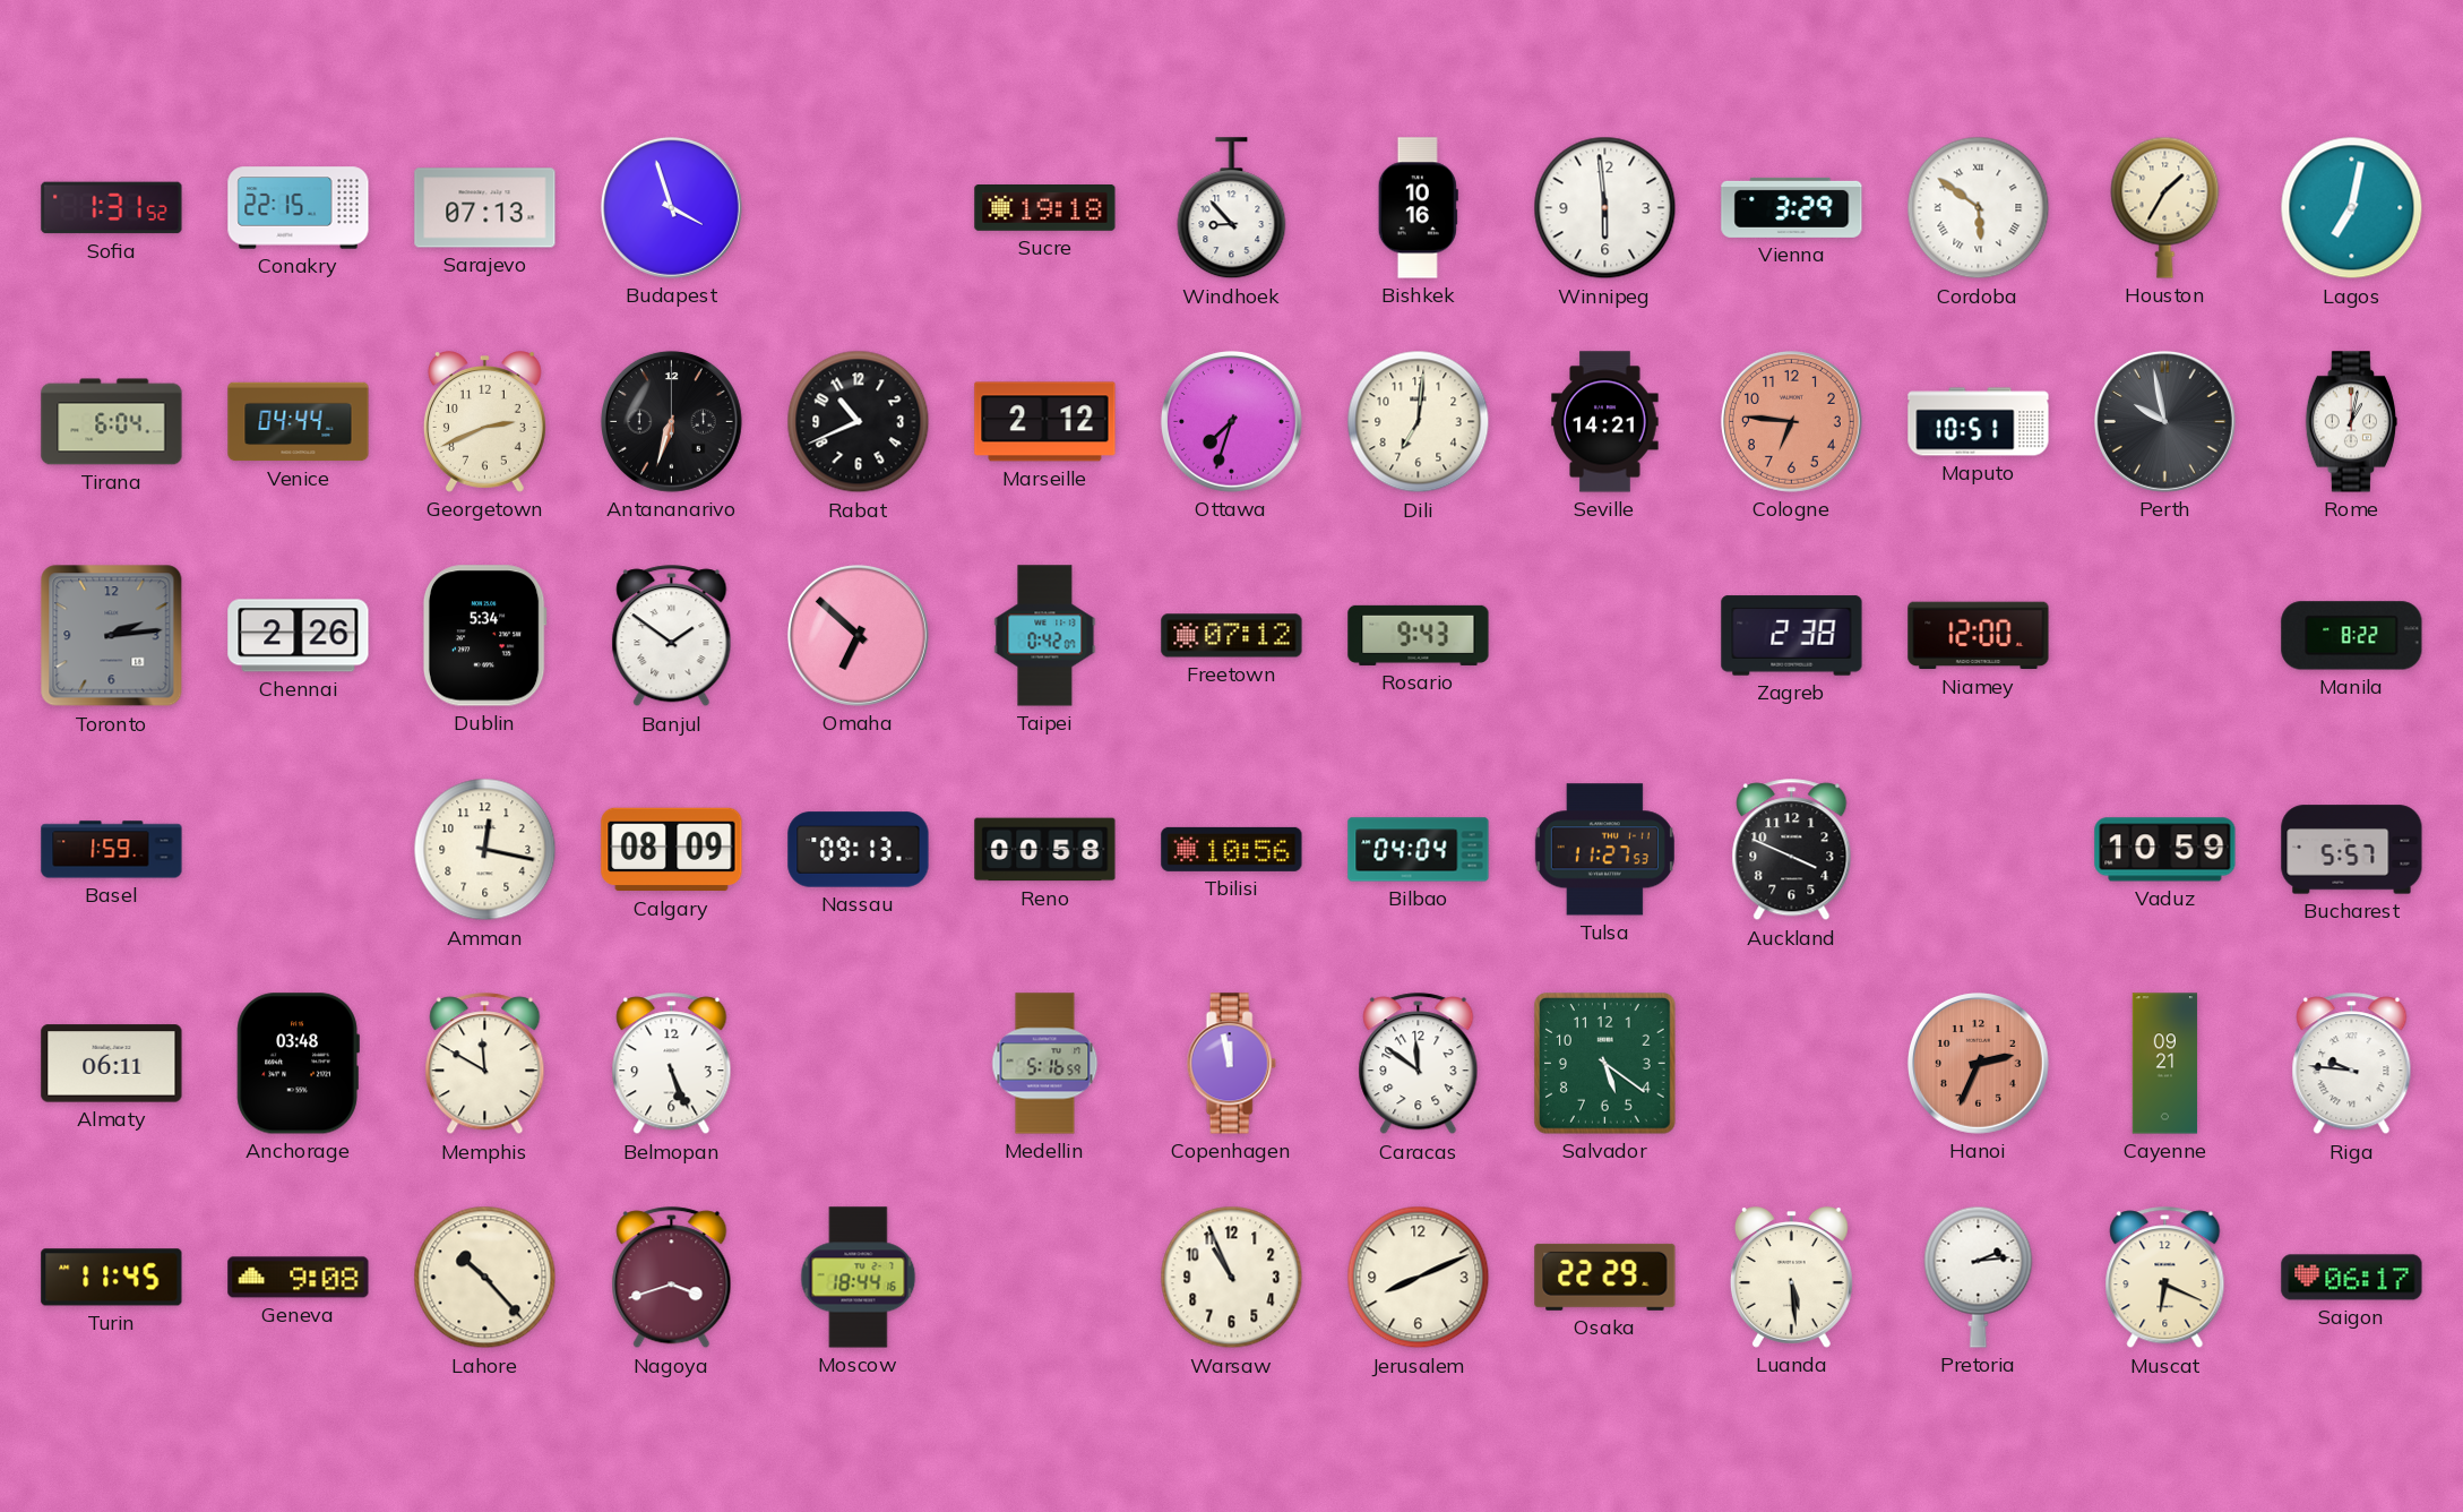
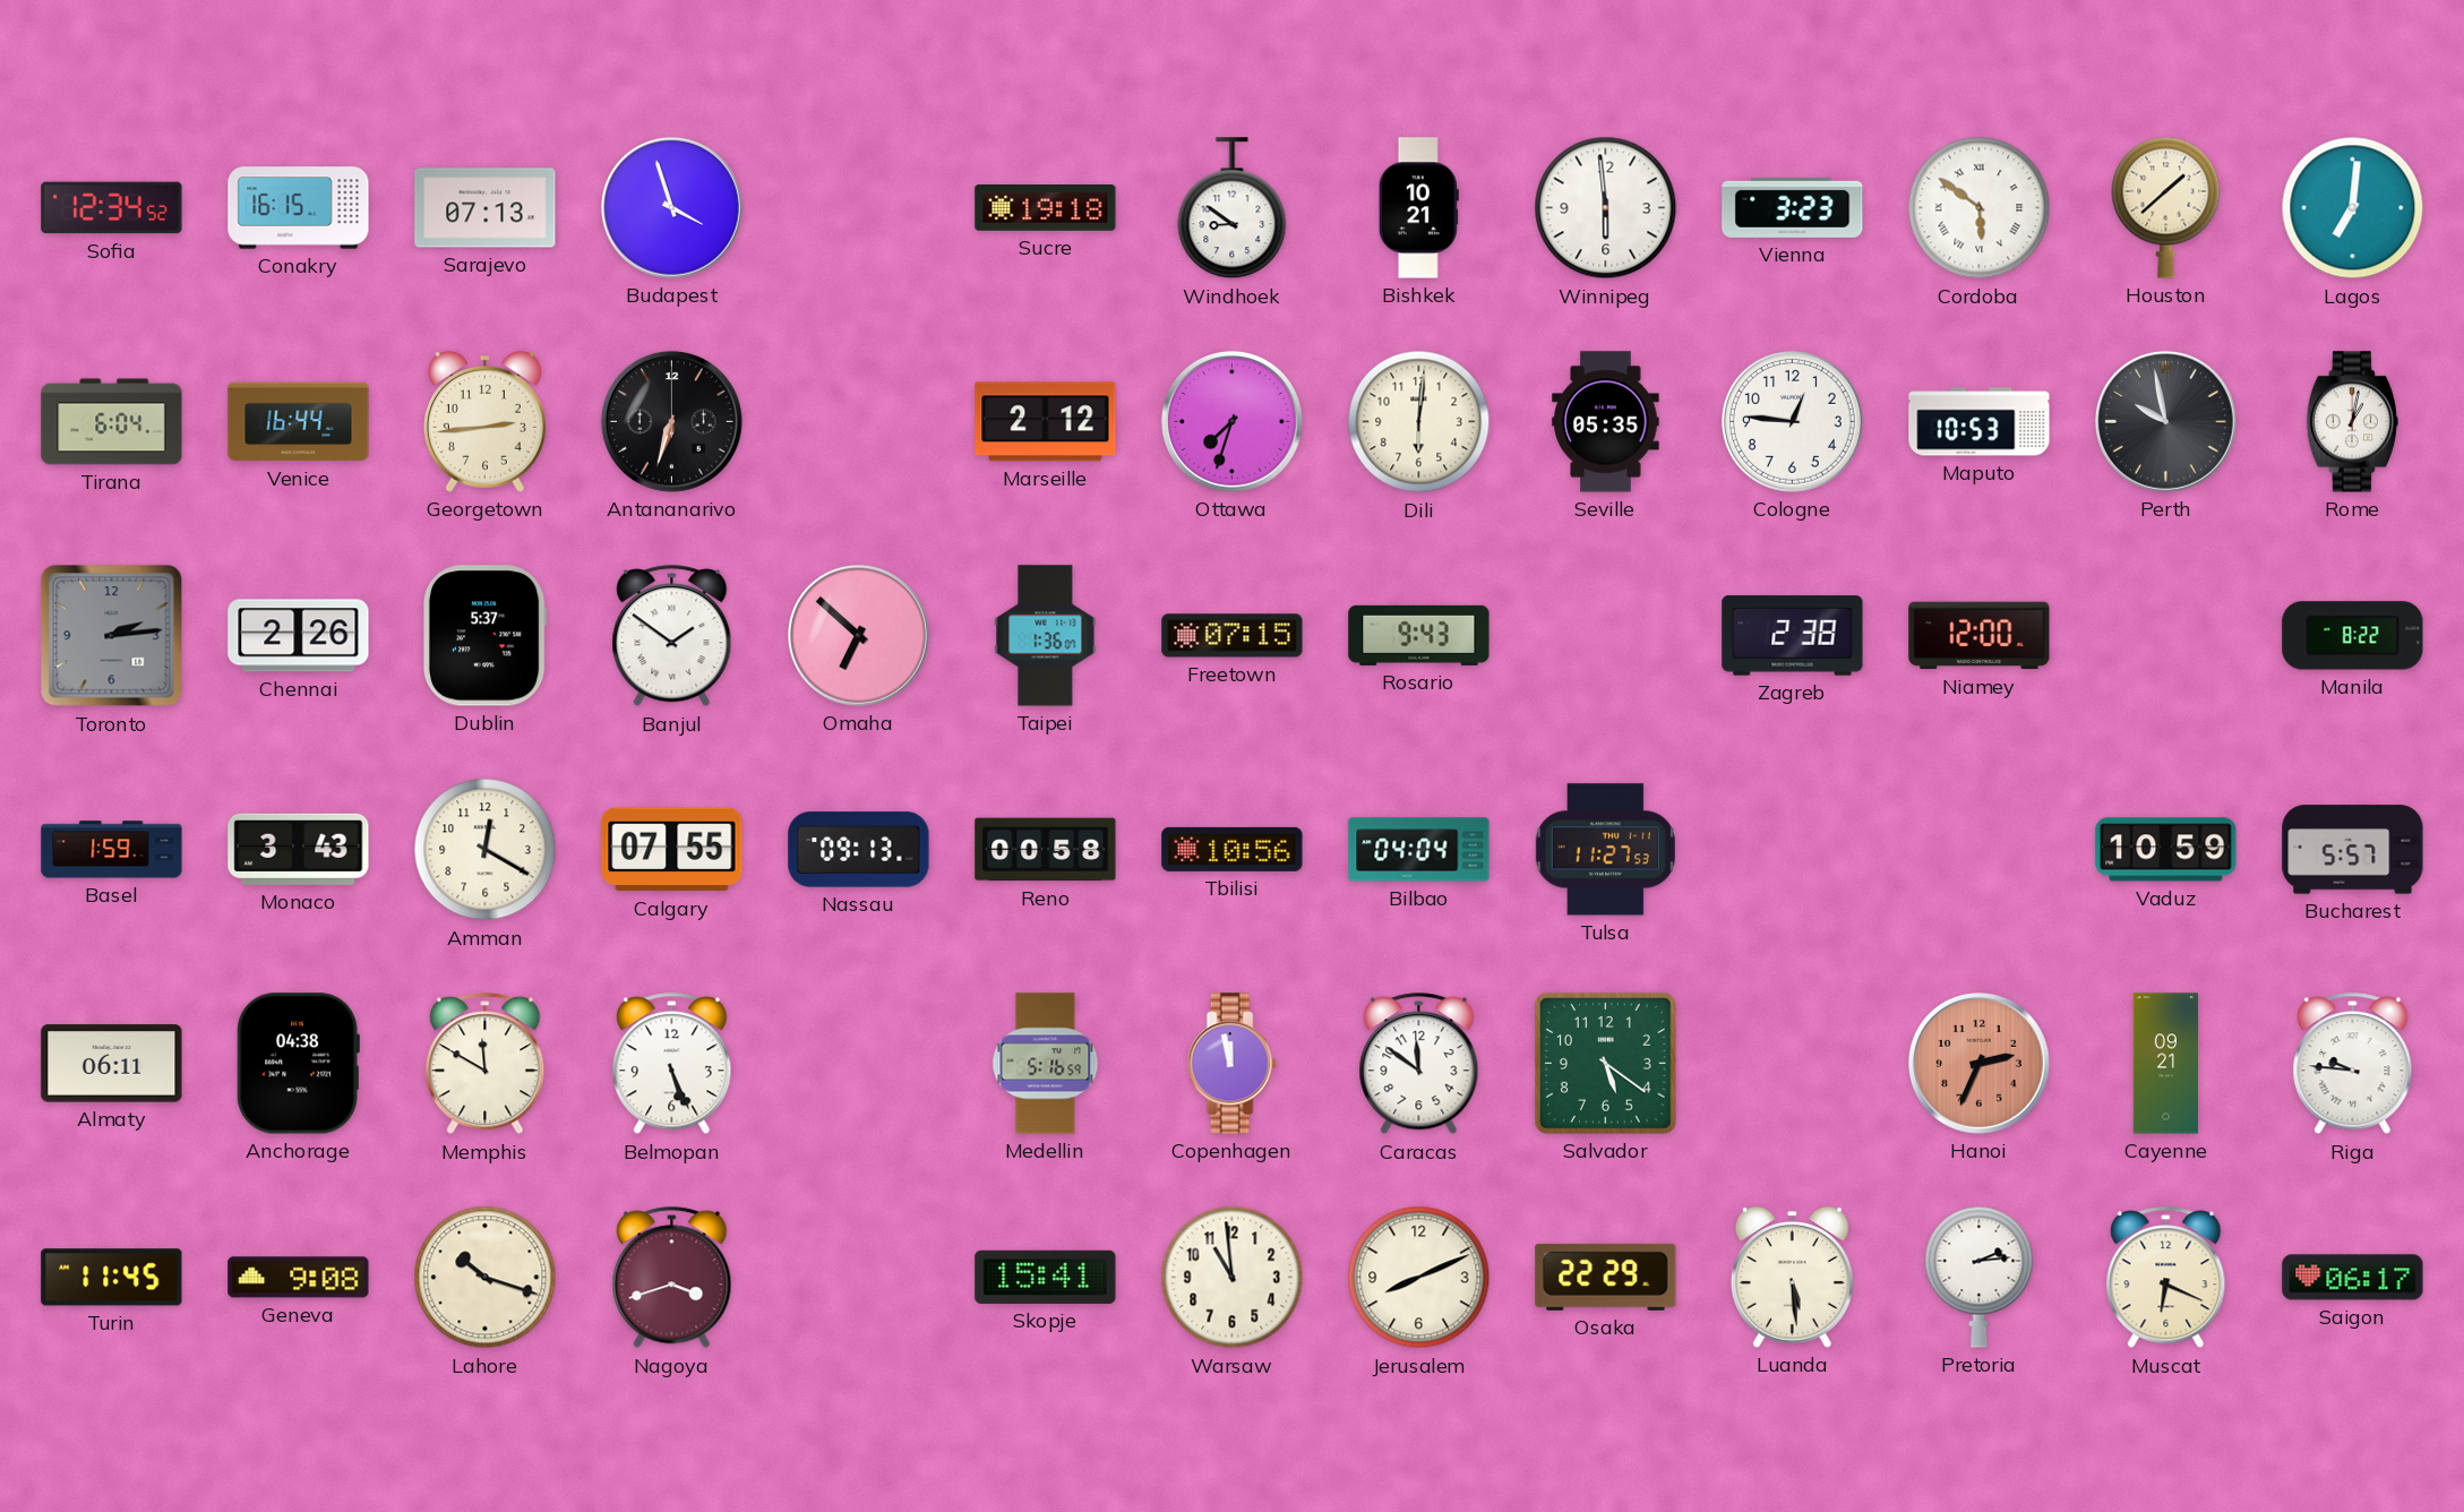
Sofia: 1:31 -> 12:34 (112, 208)
Conakry: 22:15 -> 16:15 (299, 208)
Windhoek: 8:53 -> 8:51 (1233, 208)
Bishkek: 10:16 -> 10:21 (1418, 208)
Vienna: 3:29 -> 3:23 (1793, 207)
Houston: 1:35 -> 1:38 (2166, 207)
Lagos: 7:02 -> 7:01 (2353, 208)
Venice: 04:44 -> 16:44 (299, 422)
Georgetown: 2:41 -> 2:44 (484, 422)
Rabat: 10:41 -> none (859, 422)
Dili: 7:01 -> 6:01 (1419, 422)
Seville: 14:21 -> 05:35 (1606, 422)
Cologne: 6:46 -> 12:46 (1792, 421)
Cologne dial: salmon -> white (1792, 421)
Maputo: 10:51 -> 10:53 (1980, 422)
Dublin: 5:34 -> 5:37 (484, 636)
Taipei: 0:42 -> 1:36 (1046, 636)
Freetown: 07:12 -> 07:15 (1233, 636)
Monaco: none -> 3:43 (299, 849)
Amman: 12:17 -> 12:20 (486, 850)
Calgary: 08:09 -> 07:55 (672, 850)
Auckland: 3:49 -> none (1792, 850)
Anchorage: 03:48 -> 04:38 (298, 1064)
Lahore: 10:23 -> 10:18 (486, 1278)
Moscow: 18:44 -> none (859, 1278)
Skopje: none -> 15:41 (1046, 1277)
Warsaw: 10:56 -> 10:59 (1233, 1278)
